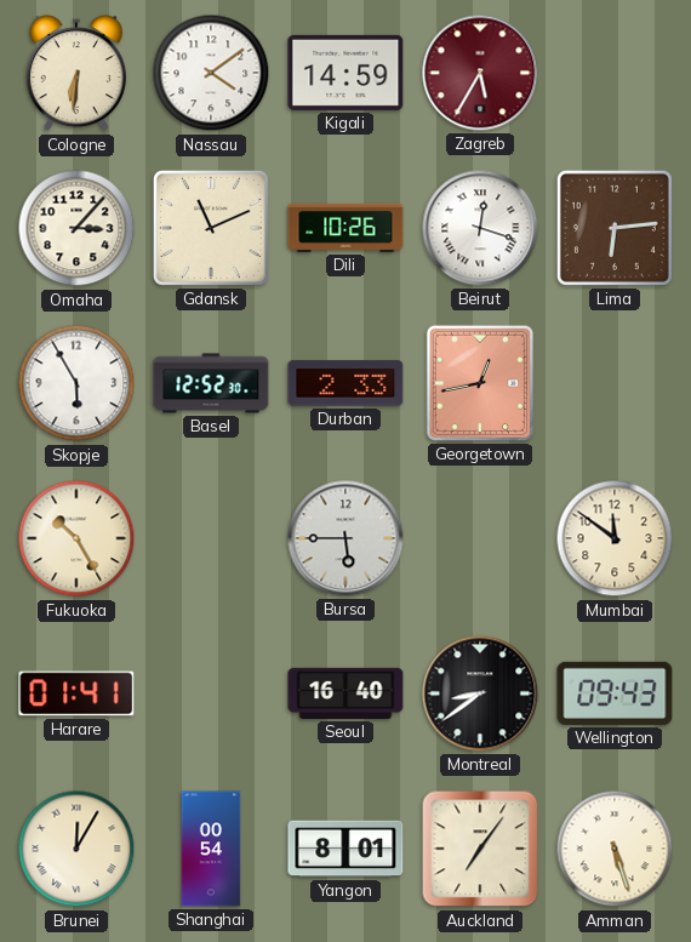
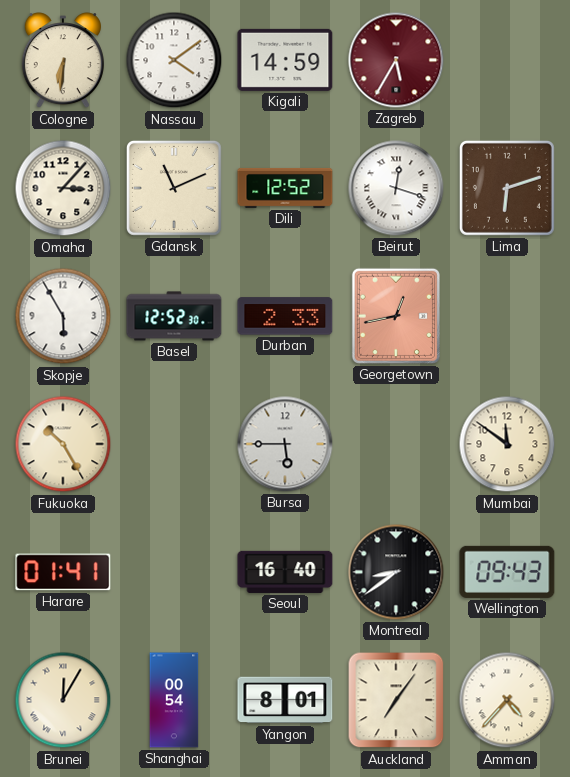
Dili: 10:26 -> 12:52 (285, 188)
Lima: 6:14 -> 6:12 (507, 188)
Amman: 5:27 -> 4:37 (507, 700)
